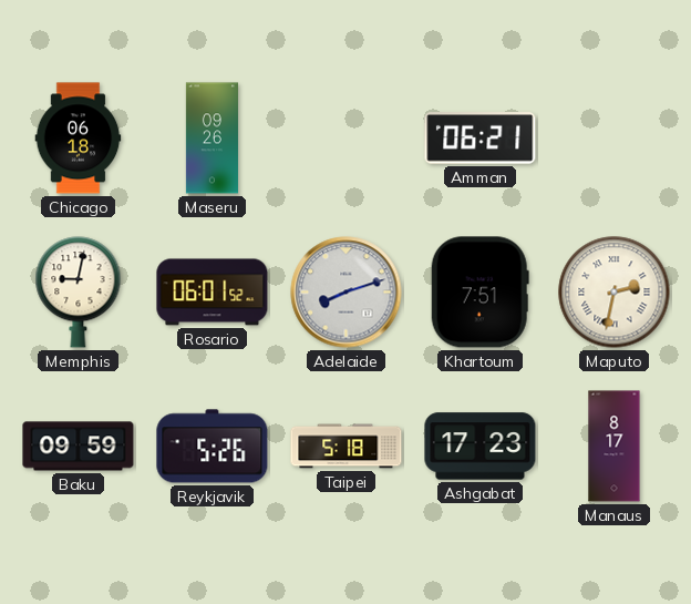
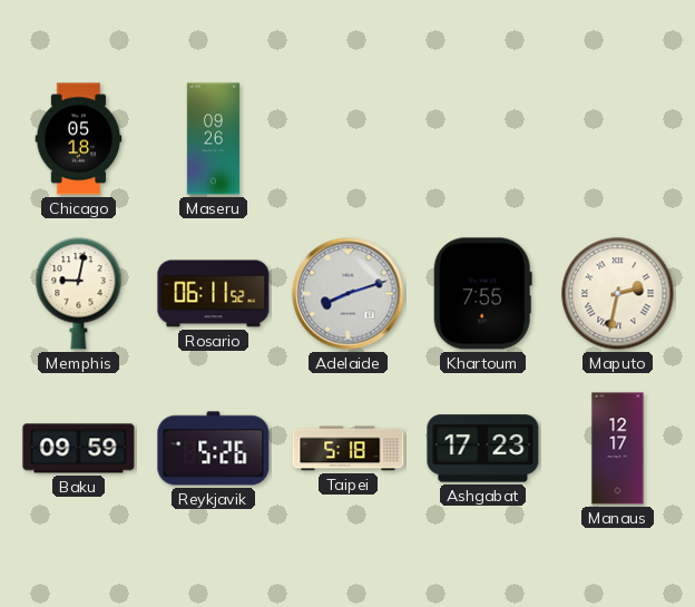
Chicago: 06:18 -> 05:18 (79, 139)
Amman: 06:21 -> none (481, 139)
Rosario: 06:01 -> 06:11 (214, 294)
Khartoum: 7:51 -> 7:55 (482, 294)
Manaus: 8:17 -> 12:17 (618, 449)
